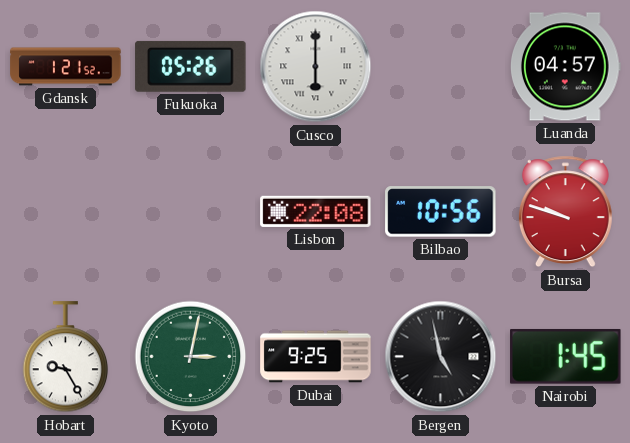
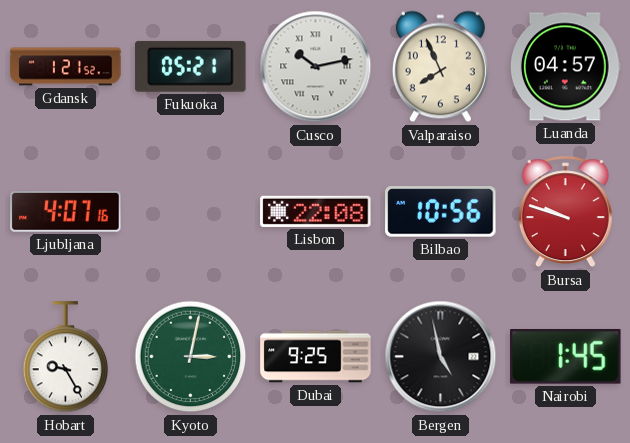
Fukuoka: 05:26 -> 05:21 (191, 66)
Cusco: 6:00 -> 10:13 (316, 67)
Valparaiso: none -> 7:56 (440, 67)
Ljubljana: none -> 4:07 (66, 212)
